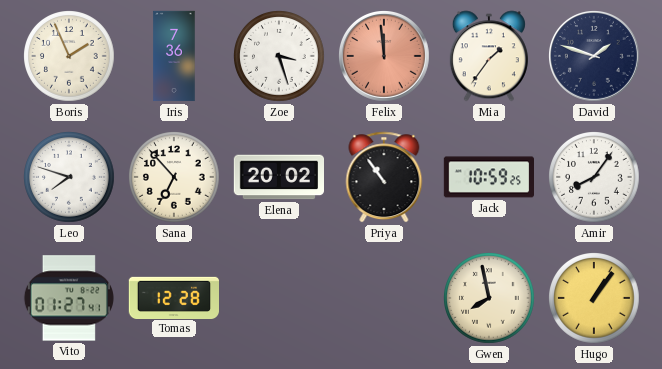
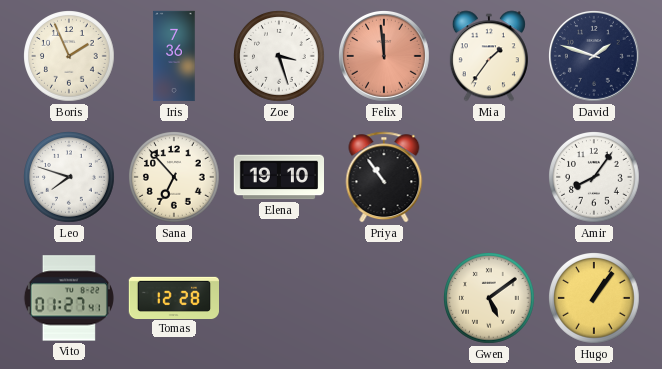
Elena: 20:02 -> 19:10 (278, 177)
Jack: 10:59 -> none (488, 177)
Gwen: 7:58 -> 5:09 (490, 299)
